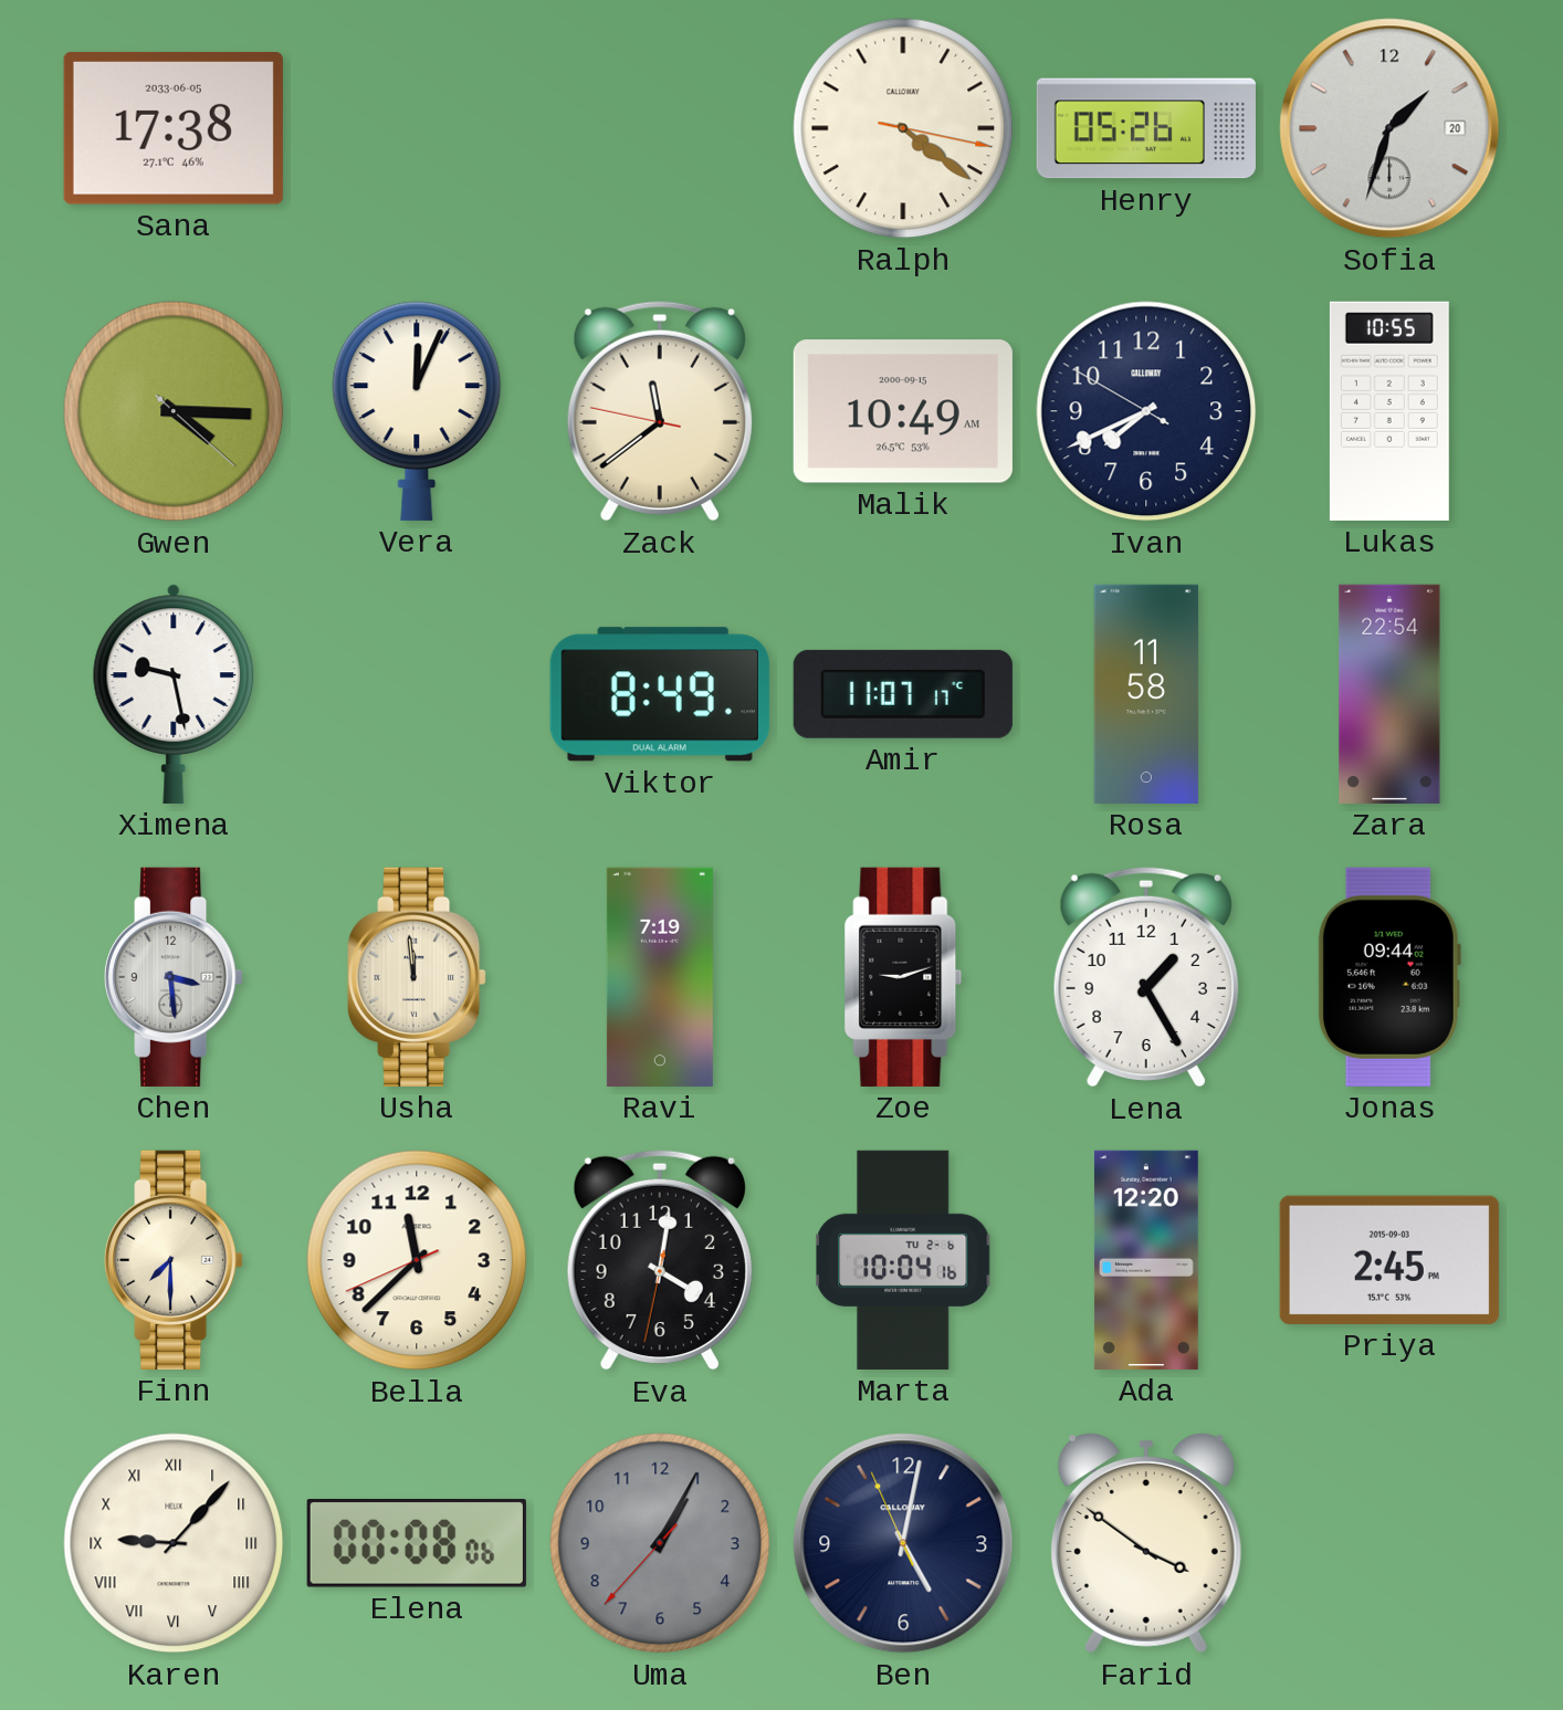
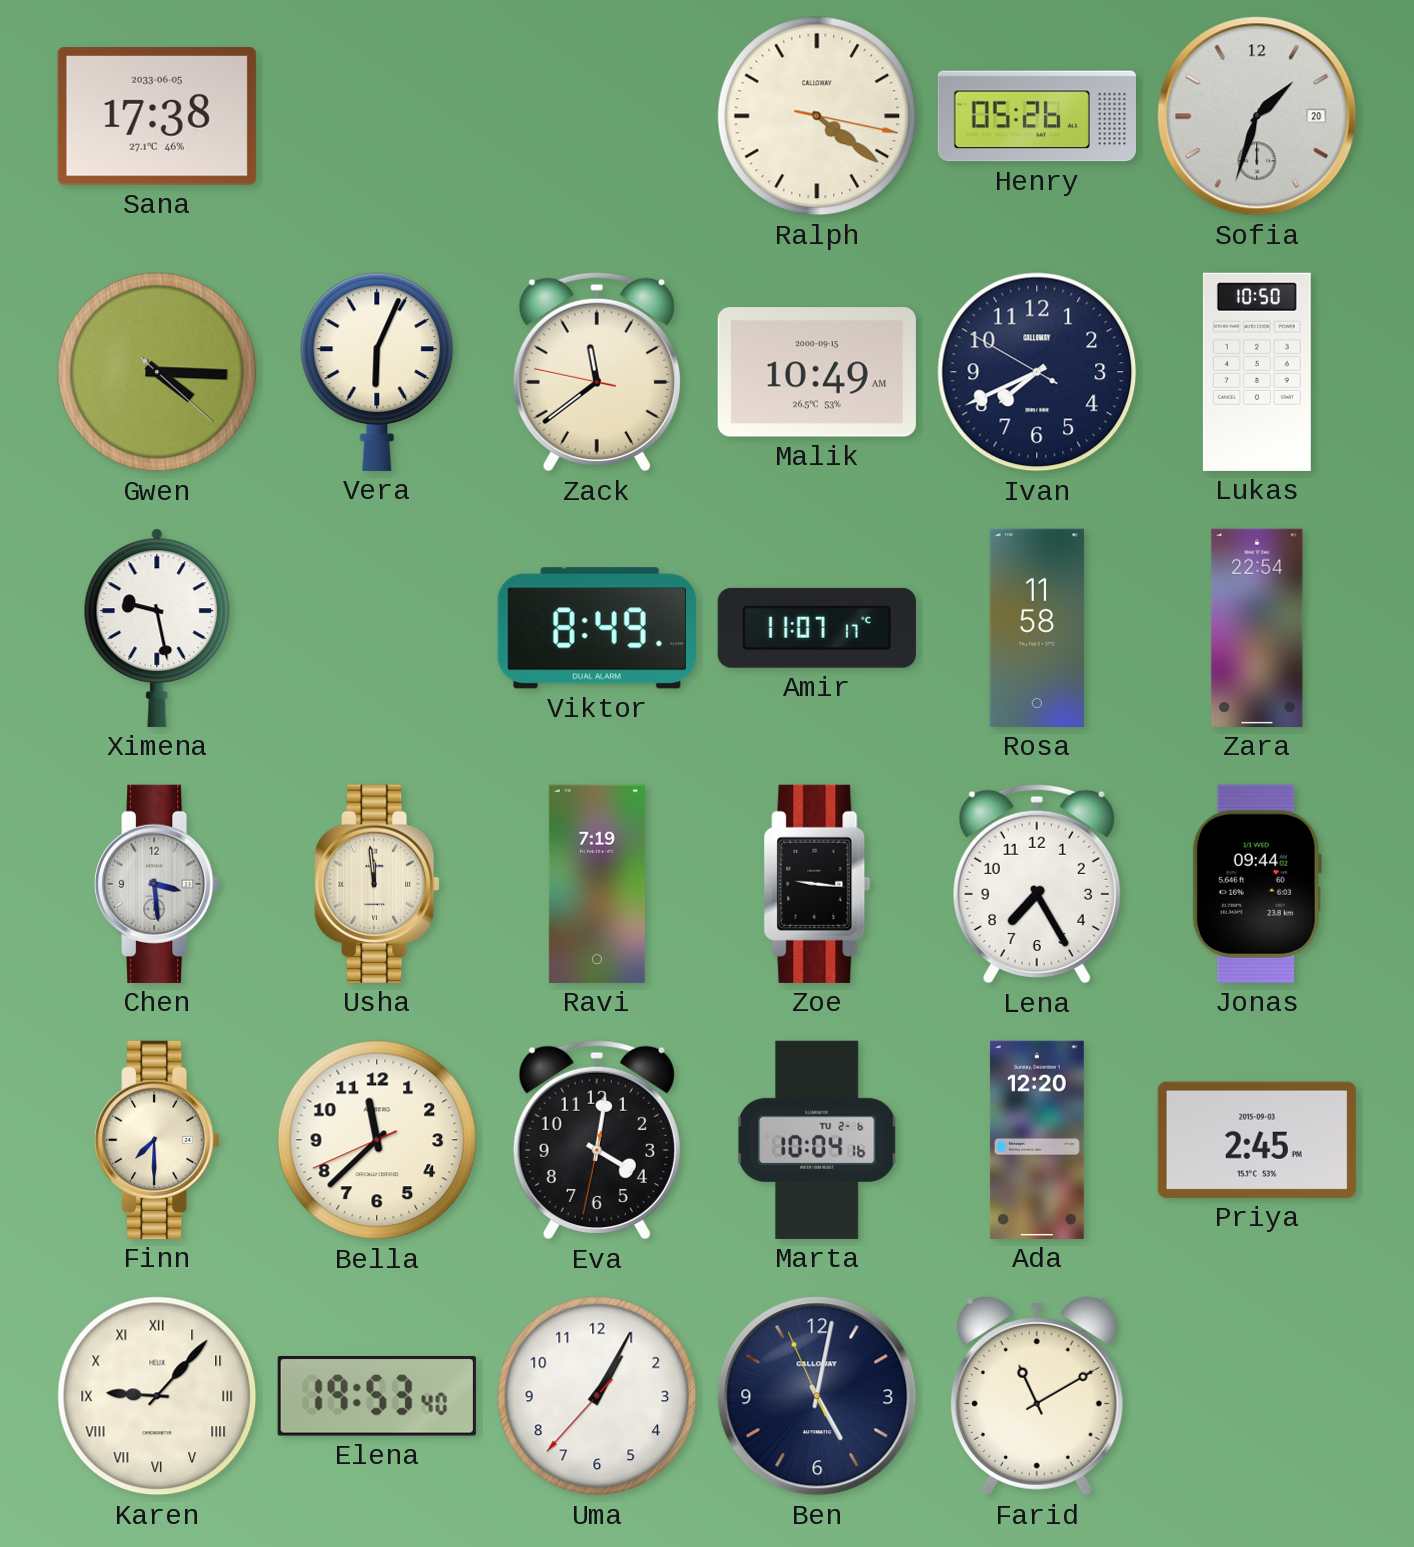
Vera: 12:04 -> 6:04 (377, 372)
Lukas: 10:55 -> 10:50 (1257, 372)
Zoe: 9:12 -> 9:16 (817, 884)
Lena: 1:25 -> 7:25 (1037, 884)
Elena: 00:08 -> 19:53 (377, 1397)
Uma dial: grey -> white (597, 1396)
Farid: 3:51 -> 11:10 (1037, 1396)
